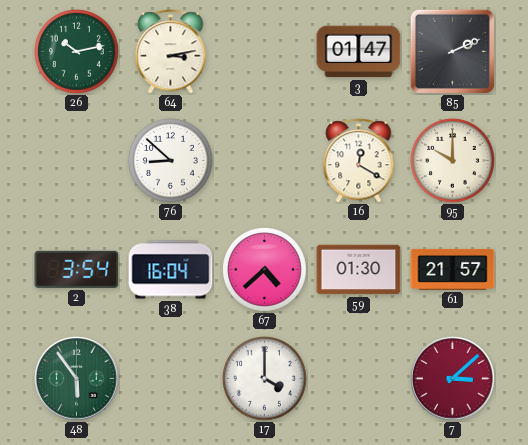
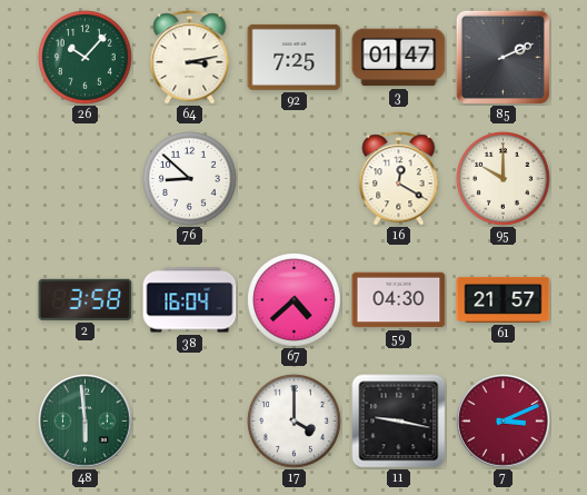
26: 10:13 -> 10:07 (86, 58)
92: none -> 7:25 (295, 57)
2: 3:54 -> 3:58 (86, 299)
59: 01:30 -> 04:30 (399, 300)
48: 5:54 -> 5:59 (86, 422)
11: none -> 9:17 (399, 422)
7: 3:08 -> 3:11 (504, 422)
